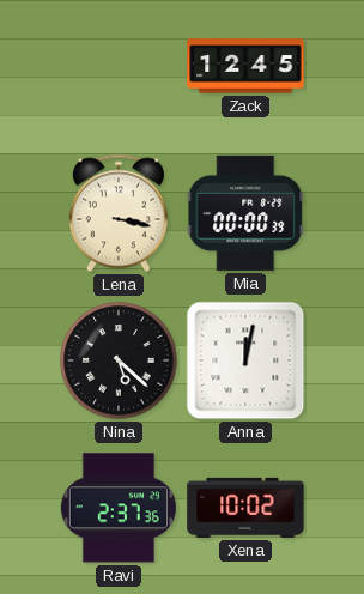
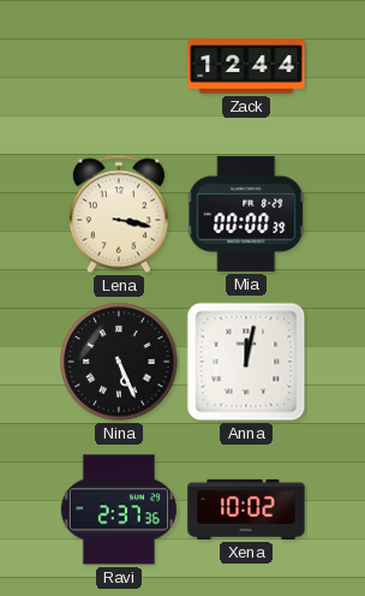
Zack: 12:45 -> 12:44 (246, 66)
Nina: 5:22 -> 5:26 (119, 362)
